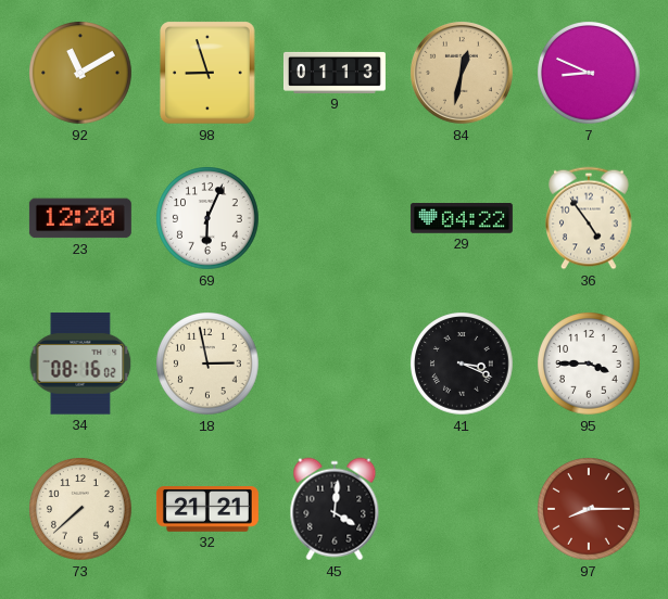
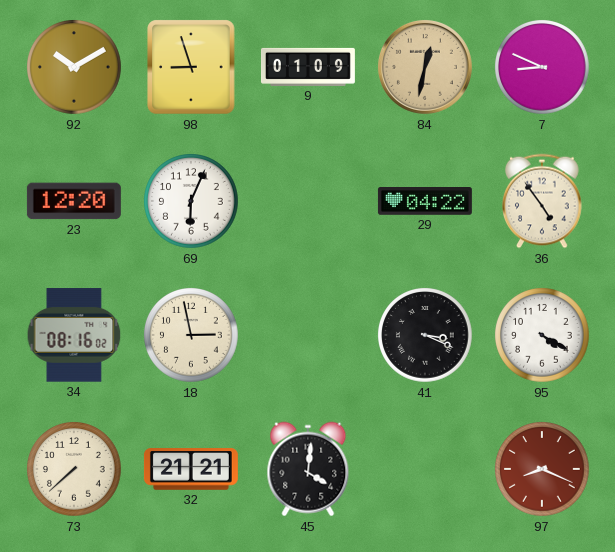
92: 11:10 -> 10:10 (74, 67)
9: 01:13 -> 01:09 (308, 67)
95: 3:45 -> 4:20 (542, 335)
97: 8:15 -> 8:19 (542, 469)
